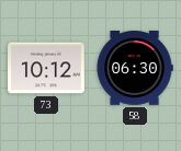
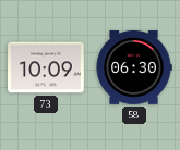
73: 10:12 -> 10:09 (47, 67)
